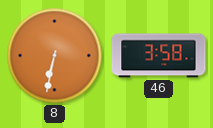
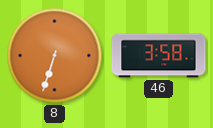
8: 6:32 -> 6:33 (55, 56)
